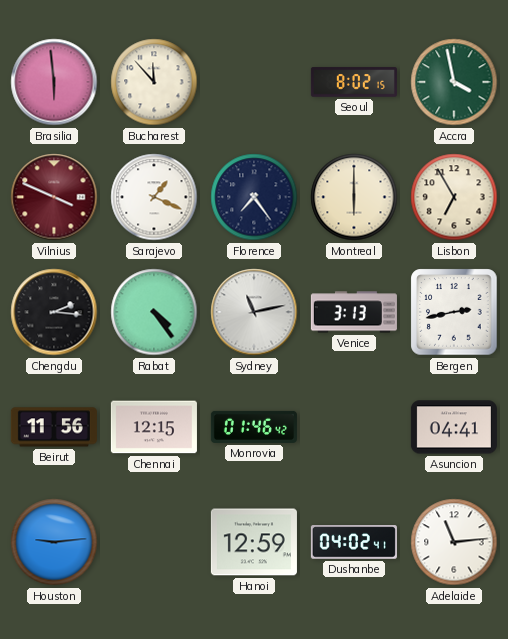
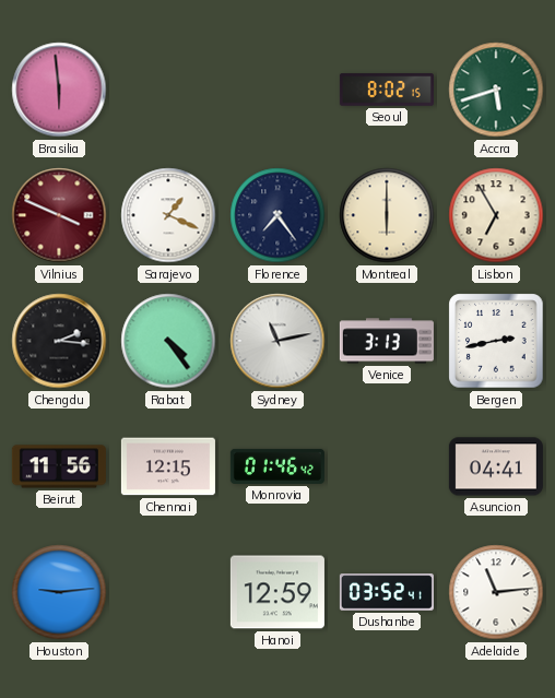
Bucharest: 11:53 -> none (154, 82)
Accra: 3:58 -> 5:42 (496, 90)
Dushanbe: 04:02 -> 03:52 (387, 592)
